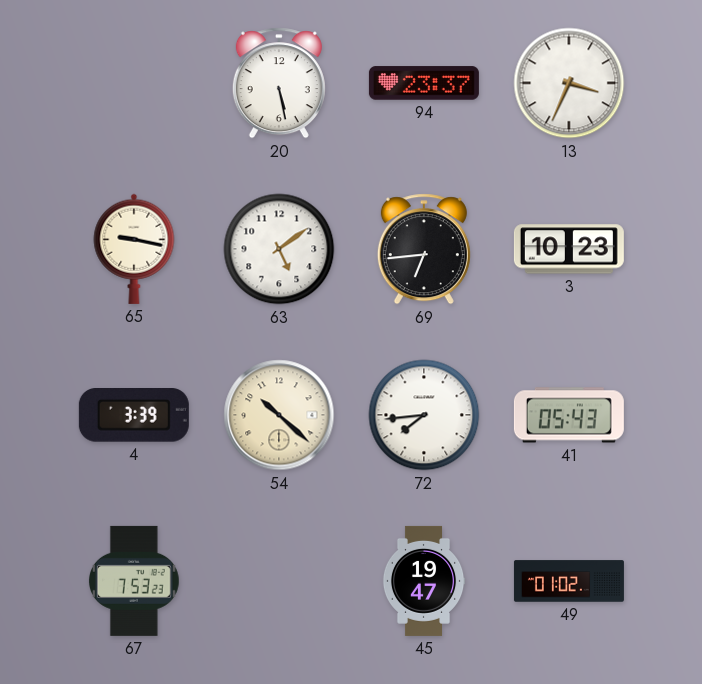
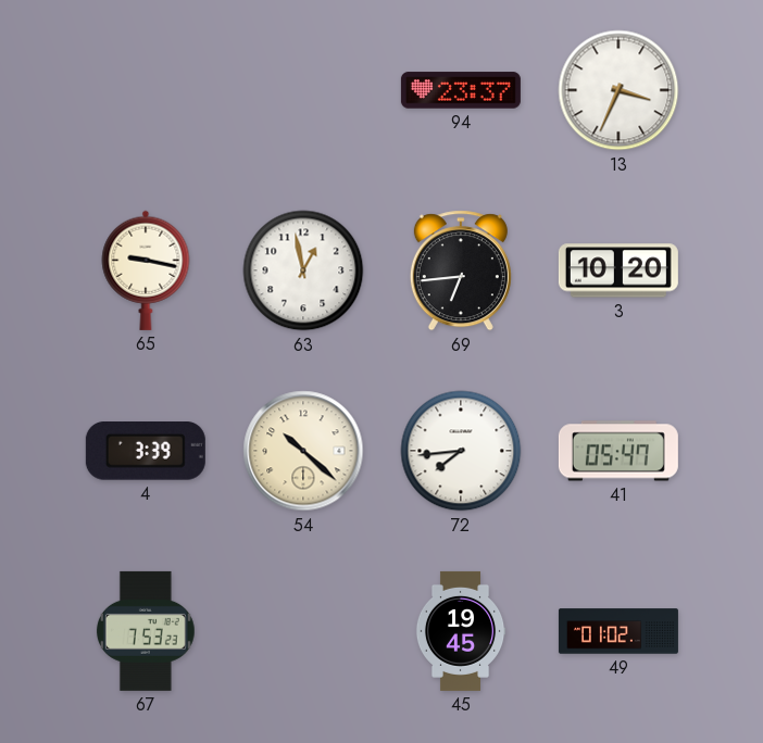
20: 5:28 -> none (279, 83)
63: 5:09 -> 12:58 (303, 270)
3: 10:23 -> 10:20 (618, 270)
41: 05:43 -> 05:47 (618, 451)
45: 19:47 -> 19:45 (461, 631)
